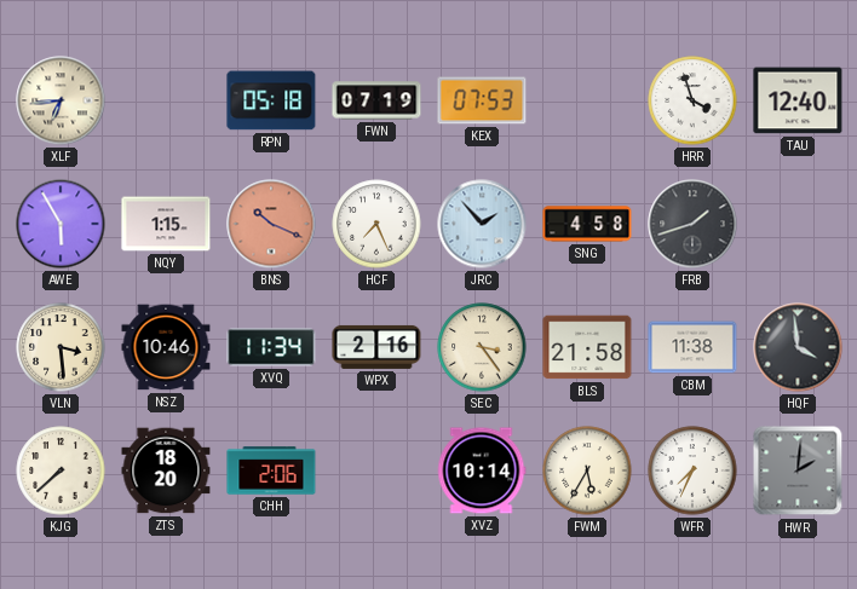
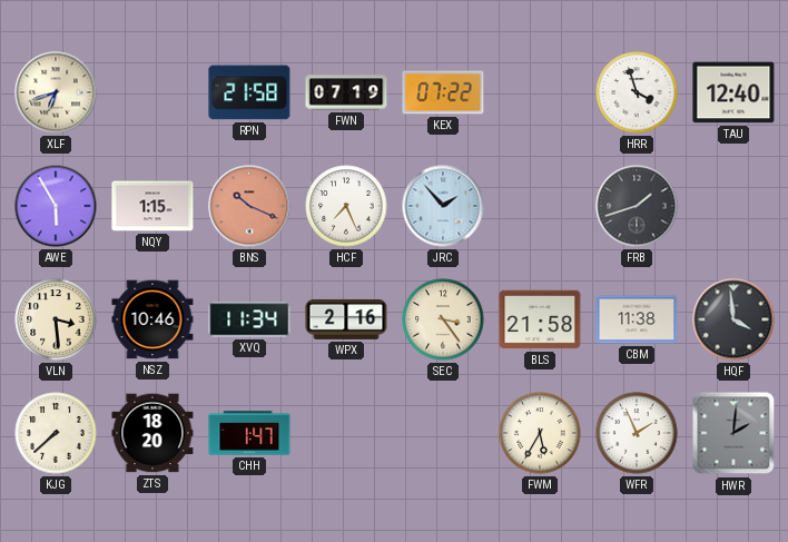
XLF: 6:44 -> 6:42 (56, 92)
RPN: 05:18 -> 21:58 (249, 92)
KEX: 07:53 -> 07:22 (443, 92)
SNG: 4:58 -> none (587, 224)
CHH: 2:06 -> 1:47 (249, 433)
XVZ: 10:14 -> none (482, 470)
WFR: 7:34 -> 1:56 (637, 433)
